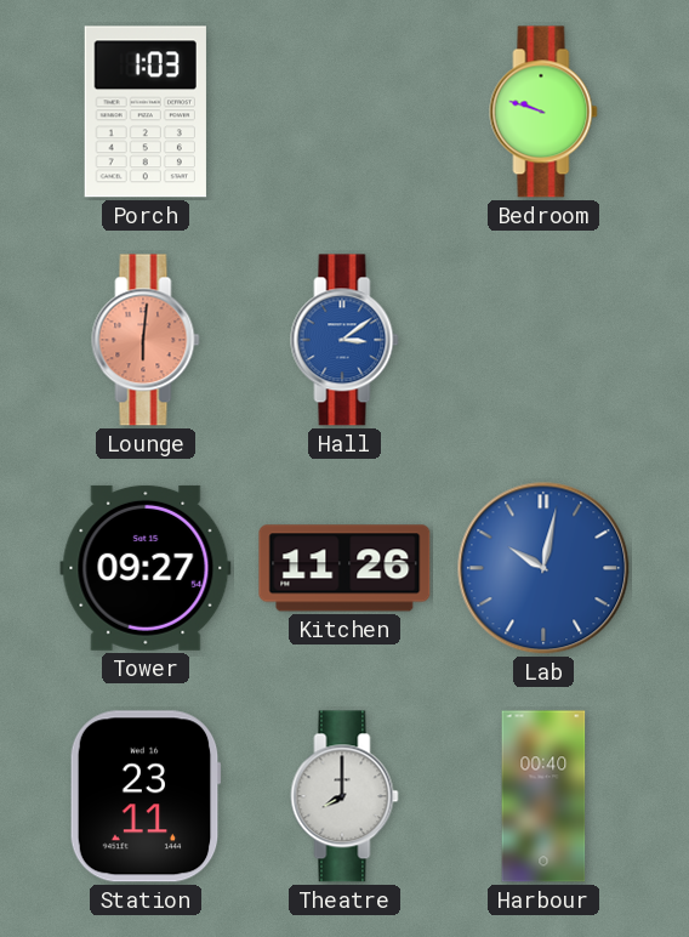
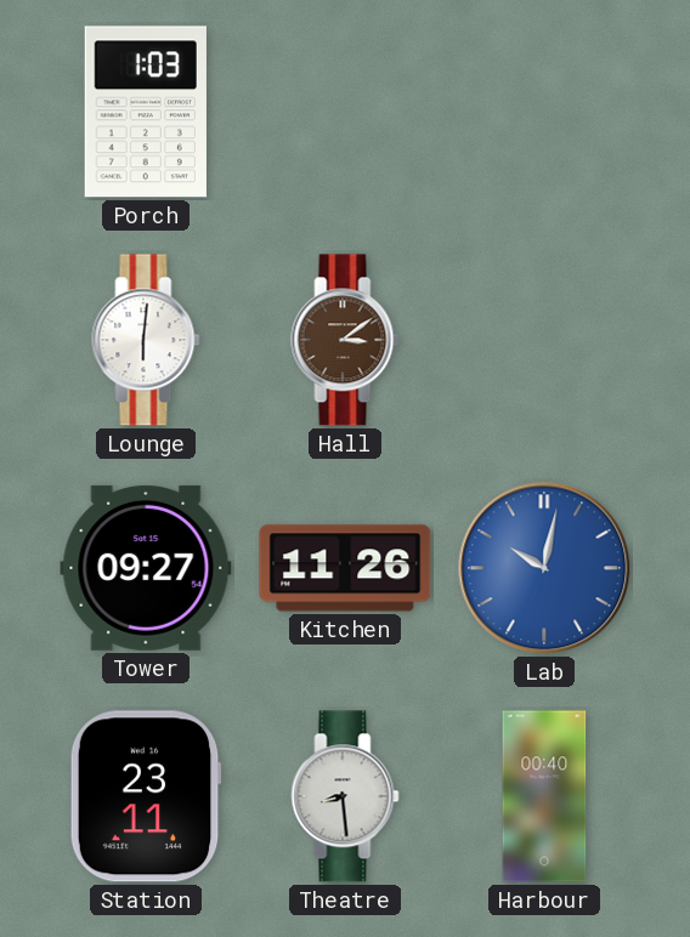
Bedroom: 9:48 -> none (543, 112)
Lounge dial: salmon -> white (146, 340)
Hall dial: blue -> brown (345, 340)
Theatre: 8:00 -> 8:29 (345, 796)
